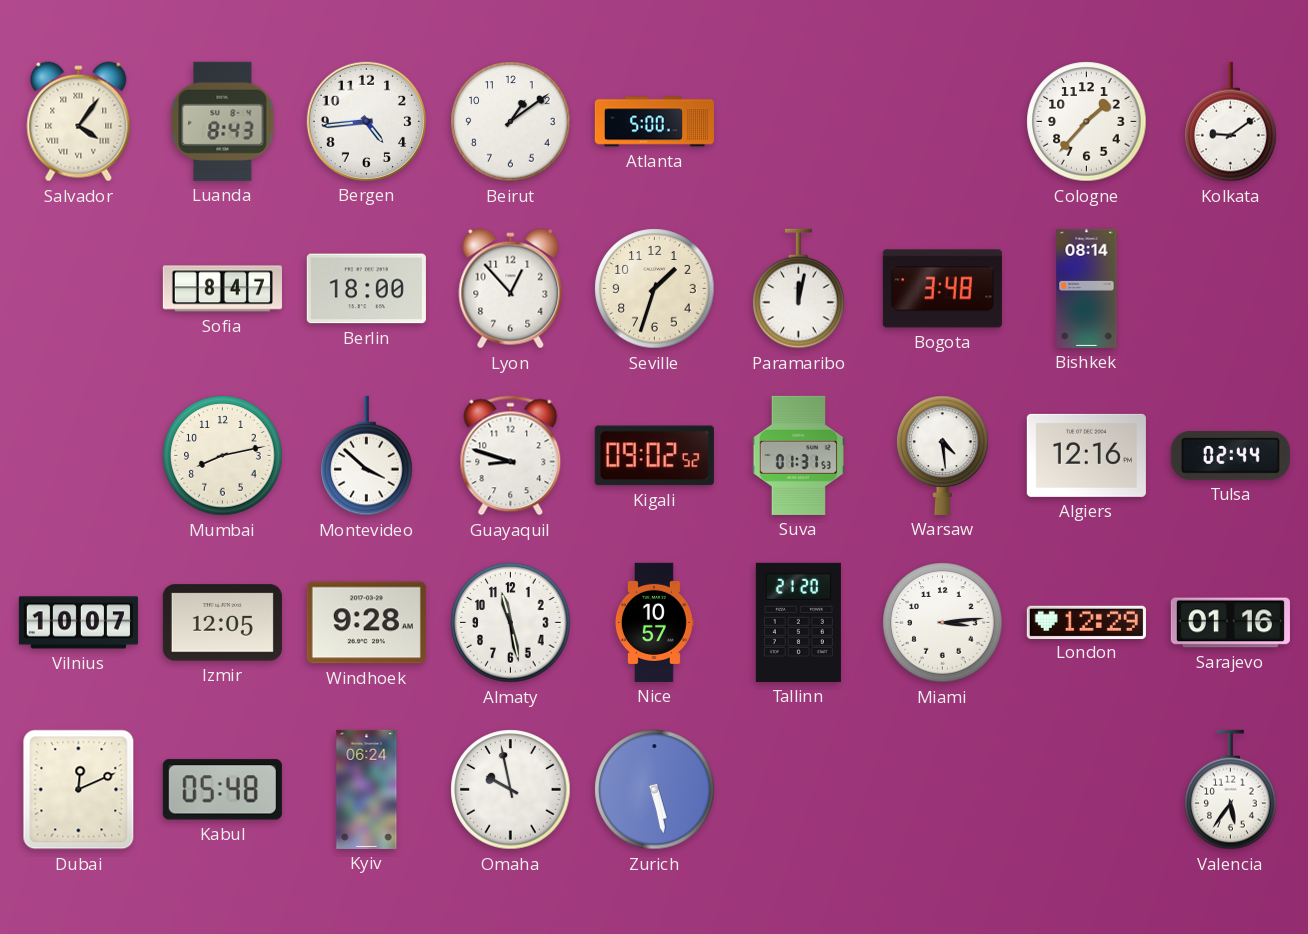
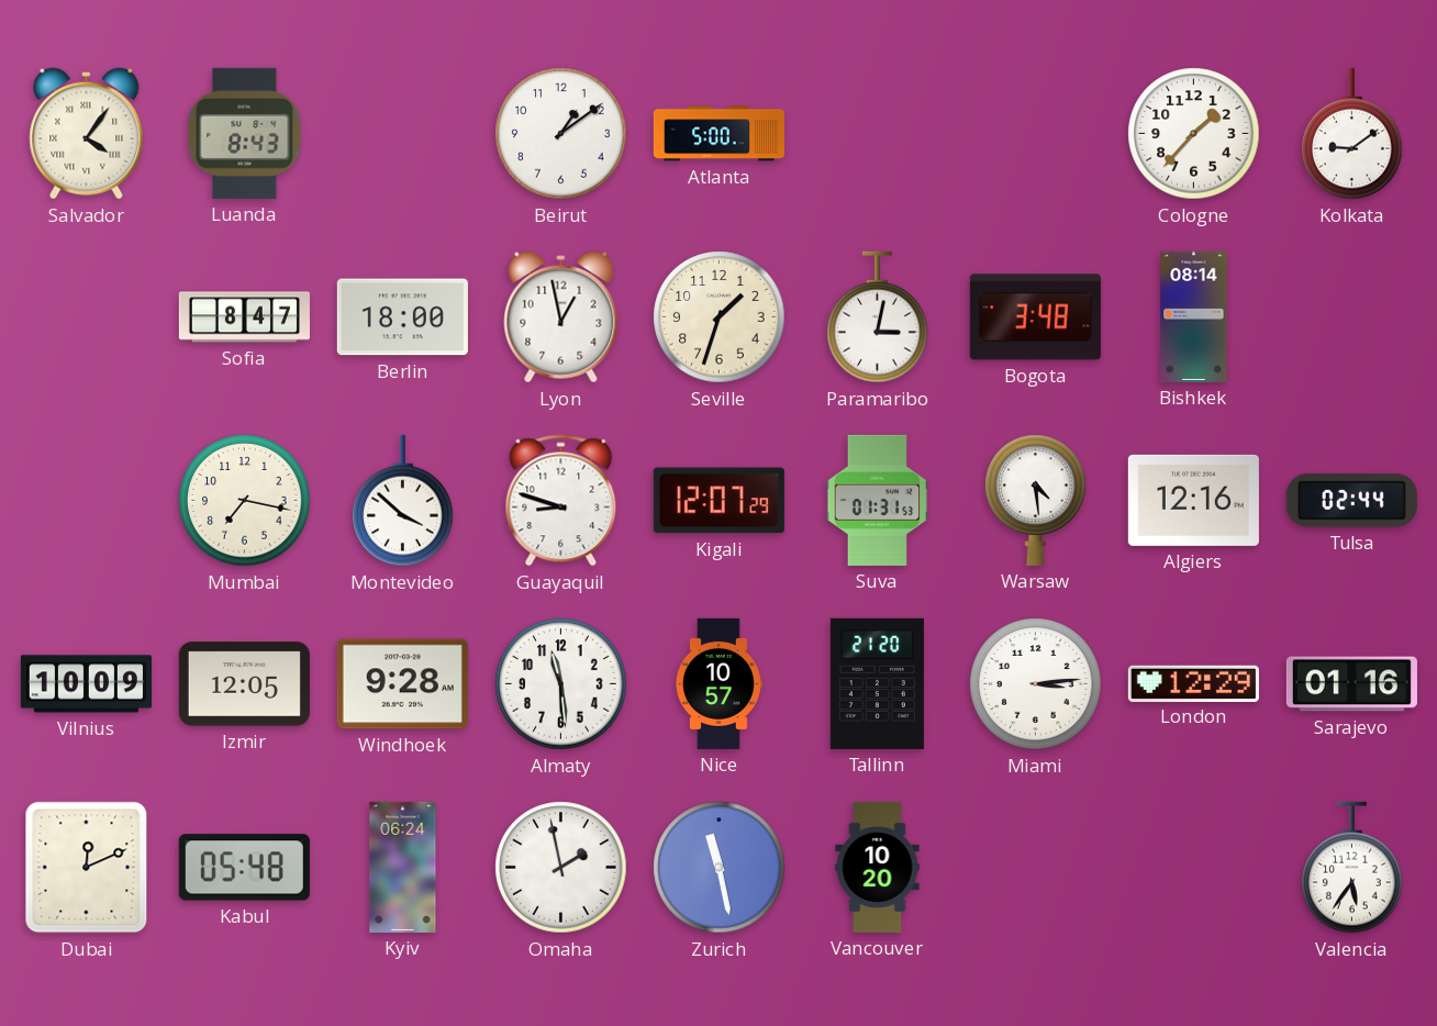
Bergen: 4:44 -> none (366, 121)
Lyon: 12:53 -> 12:58 (561, 317)
Paramaribo: 12:02 -> 3:02 (878, 317)
Mumbai: 8:13 -> 7:17 (245, 501)
Kigali: 09:02 -> 12:07 (718, 501)
Vilnius: 10:07 -> 10:09 (86, 684)
Almaty: 11:28 -> 11:29 (561, 684)
Omaha: 9:58 -> 1:58 (561, 868)
Zurich: 5:28 -> 11:28 (720, 868)
Vancouver: none -> 10:20 (878, 867)
